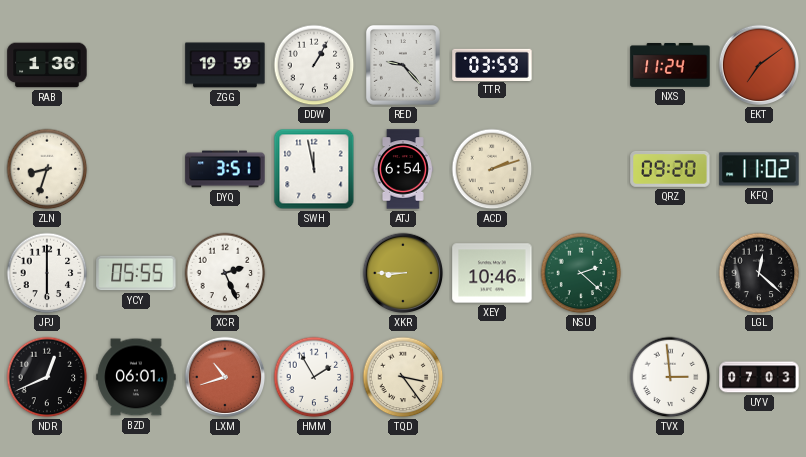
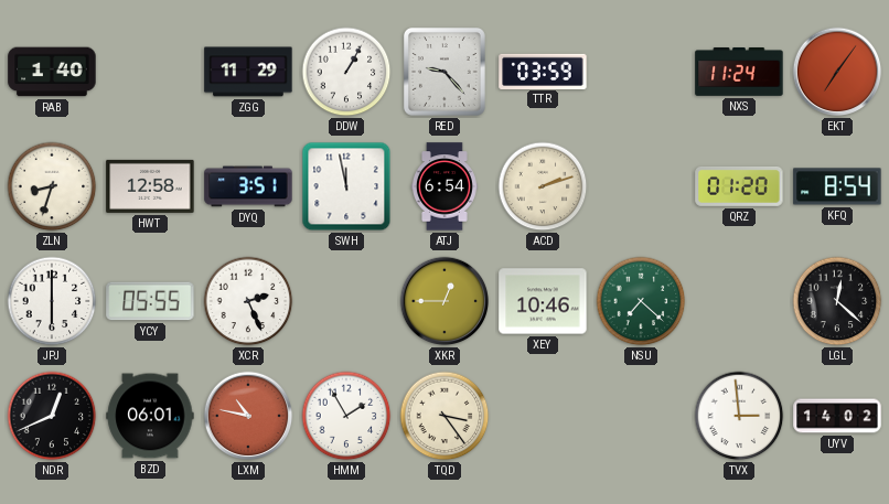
RAB: 1:36 -> 1:40 (52, 72)
ZGG: 19:59 -> 11:29 (248, 72)
EKT: 7:09 -> 7:06 (837, 72)
HWT: none -> 12:58 (150, 186)
QRZ: 09:20 -> 01:20 (739, 186)
KFQ: 11:02 -> 8:54 (837, 186)
XKR: 8:45 -> 12:45 (444, 301)
NSU: 2:22 -> 7:22 (641, 301)
LXM: 10:42 -> 10:47 (248, 416)
UYV: 07:03 -> 14:02 (837, 416)
